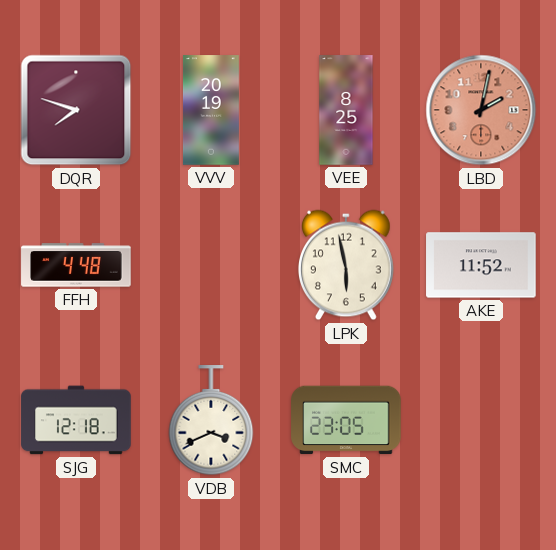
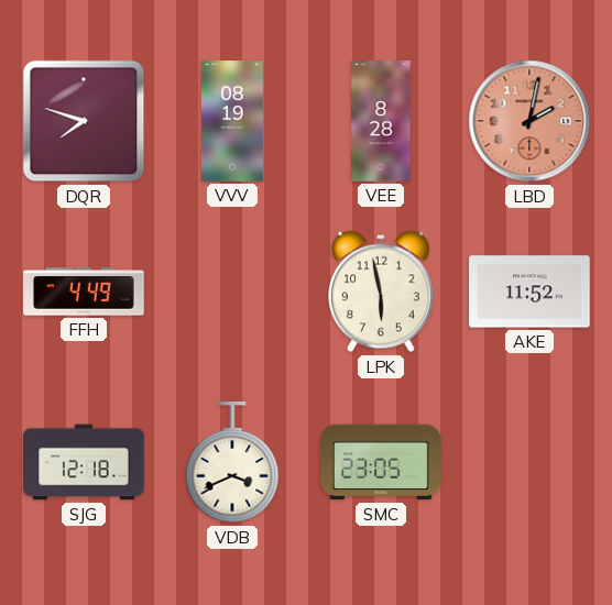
VVV: 20:19 -> 08:19 (232, 121)
VEE: 8:25 -> 8:28 (381, 121)
FFH: 4:48 -> 4:49 (84, 291)
